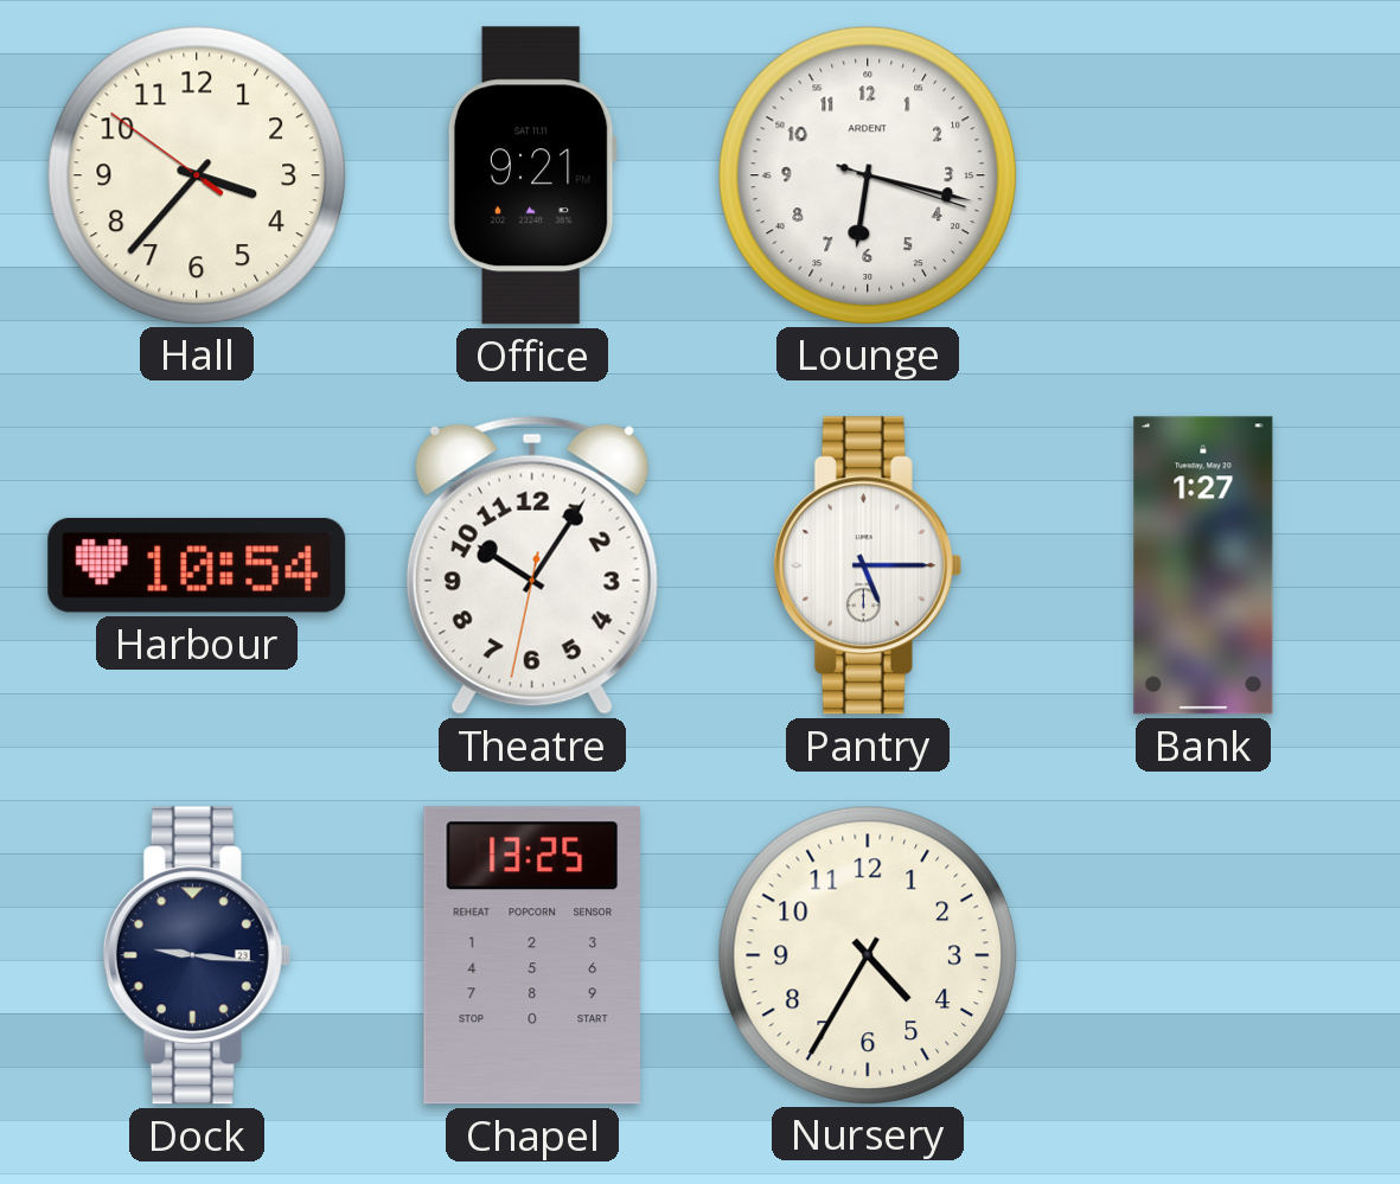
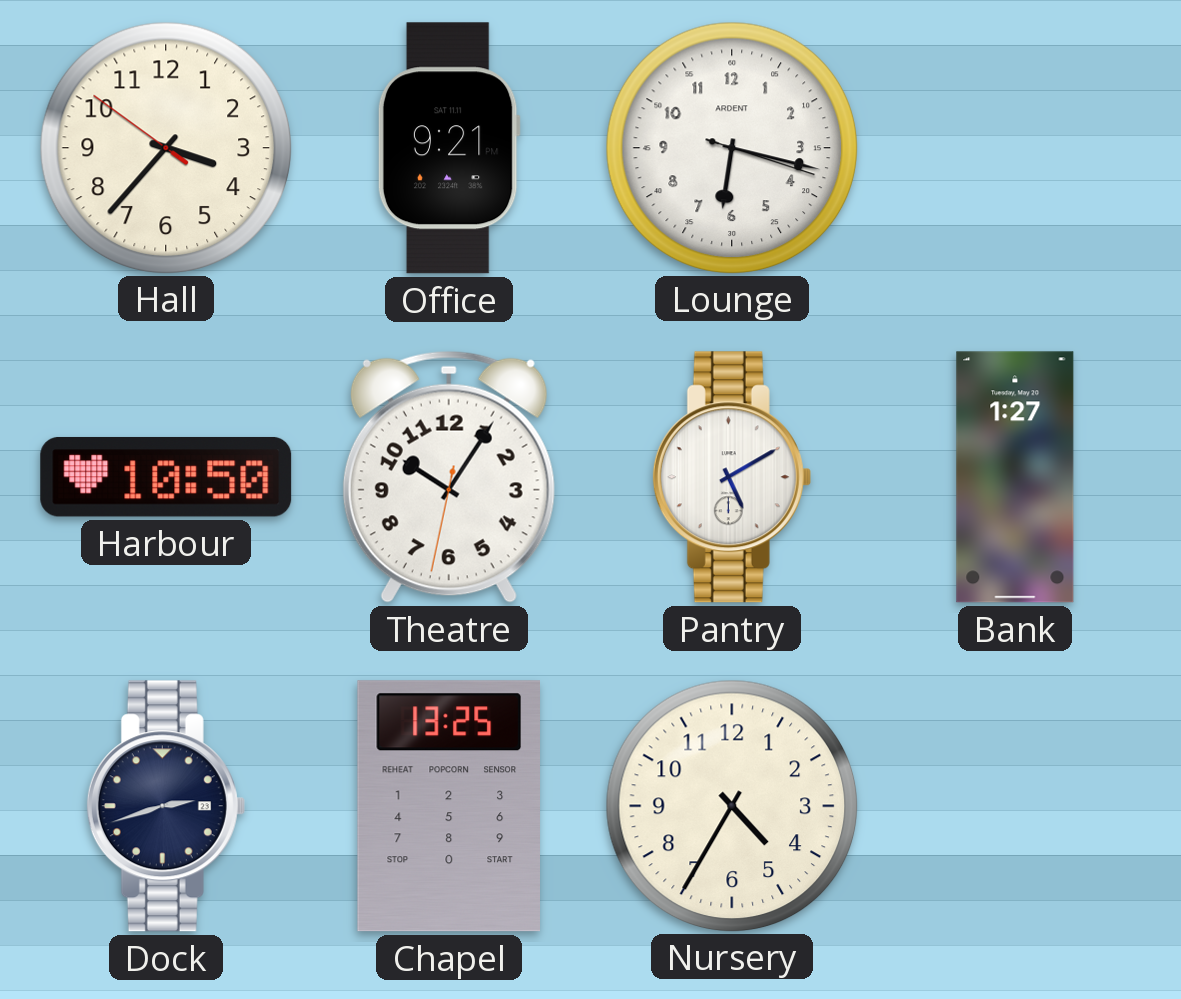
Harbour: 10:54 -> 10:50 (166, 477)
Pantry: 5:15 -> 5:10 (732, 477)
Dock: 9:16 -> 2:42 (166, 806)
